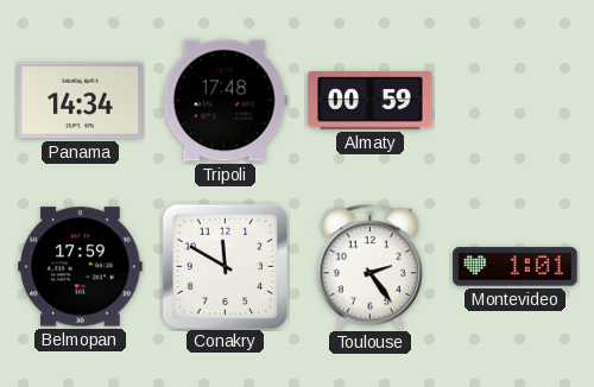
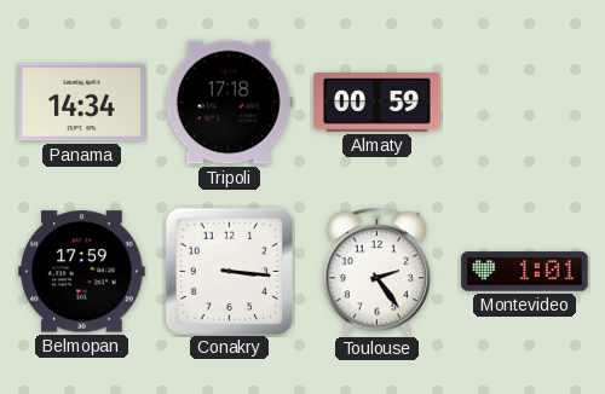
Tripoli: 17:48 -> 17:18 (229, 103)
Conakry: 11:50 -> 3:16 (229, 271)
